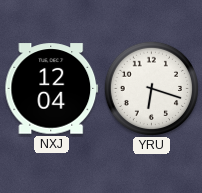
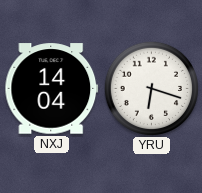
NXJ: 12:04 -> 14:04 (52, 89)
